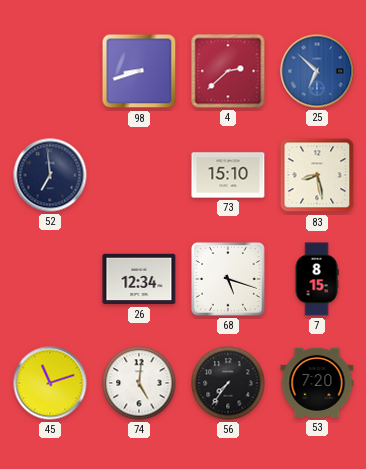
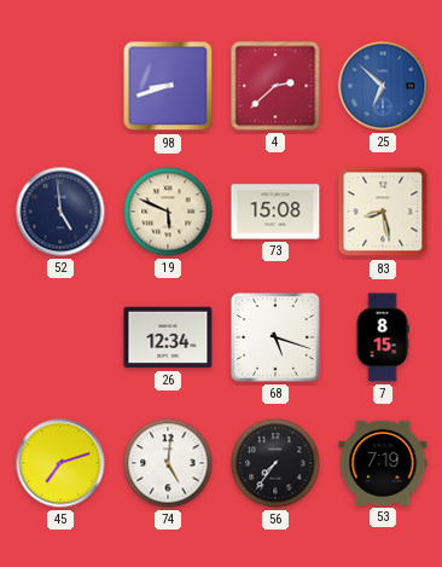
52: 6:59 -> 4:59 (60, 212)
19: none -> 5:49 (168, 212)
73: 15:10 -> 15:08 (275, 212)
45: 11:12 -> 7:12 (60, 463)
53: 7:20 -> 7:19 (383, 463)
